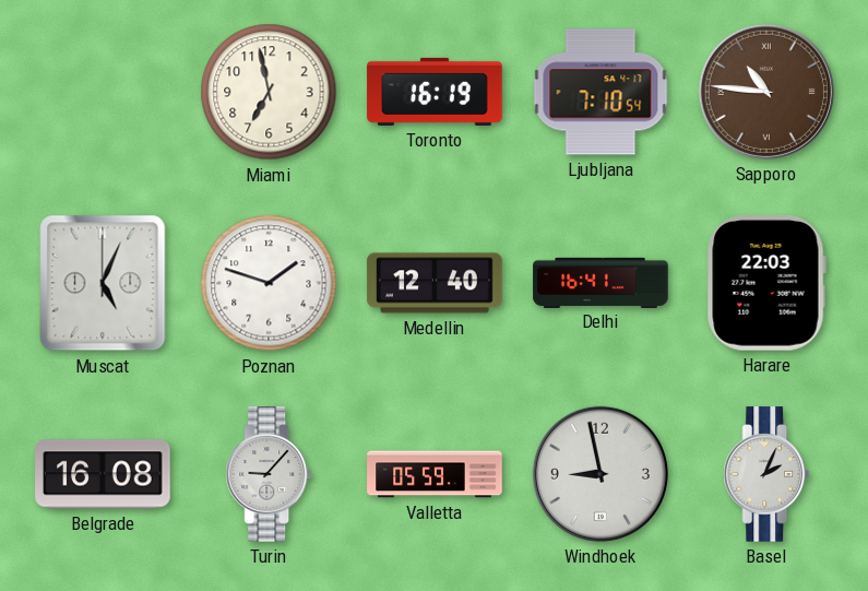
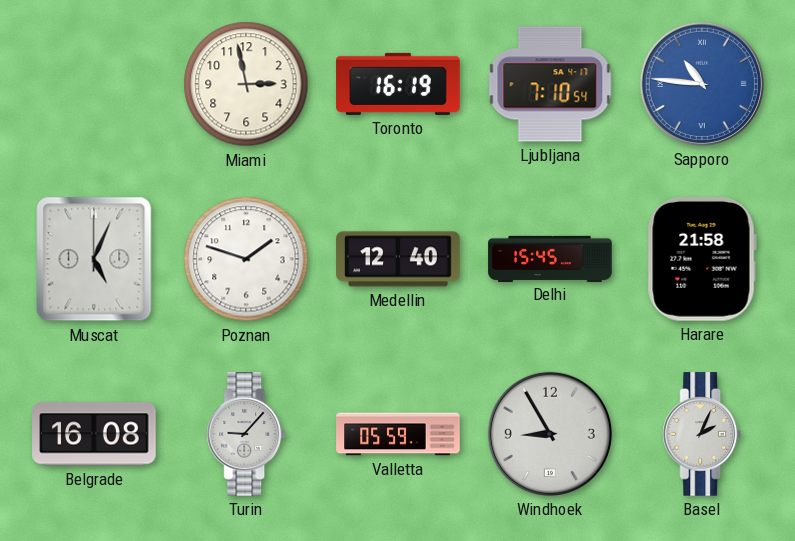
Miami: 6:58 -> 2:58 (246, 84)
Sapporo dial: brown -> blue (702, 84)
Delhi: 16:41 -> 15:45 (550, 258)
Harare: 22:03 -> 21:58 (702, 260)
Windhoek: 8:58 -> 8:55 (550, 434)
